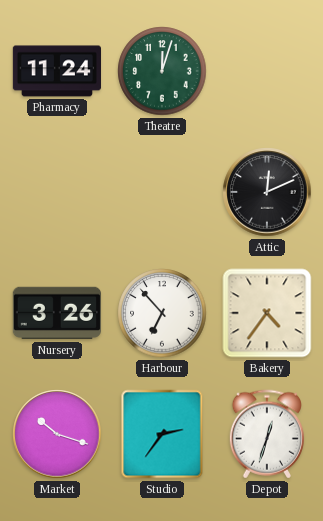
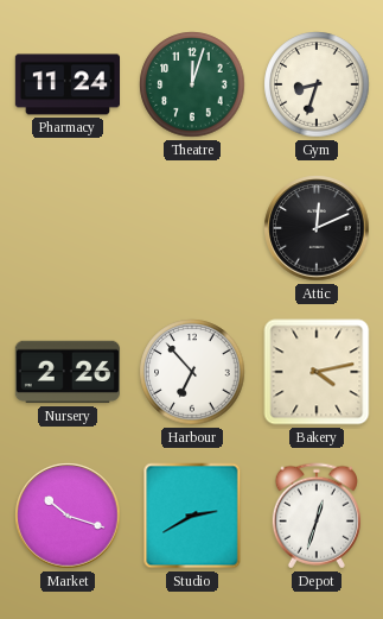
Gym: none -> 8:33 (317, 84)
Nursery: 3:26 -> 2:26 (68, 372)
Bakery: 4:36 -> 4:13 (317, 372)
Studio: 2:36 -> 2:40 (192, 516)
